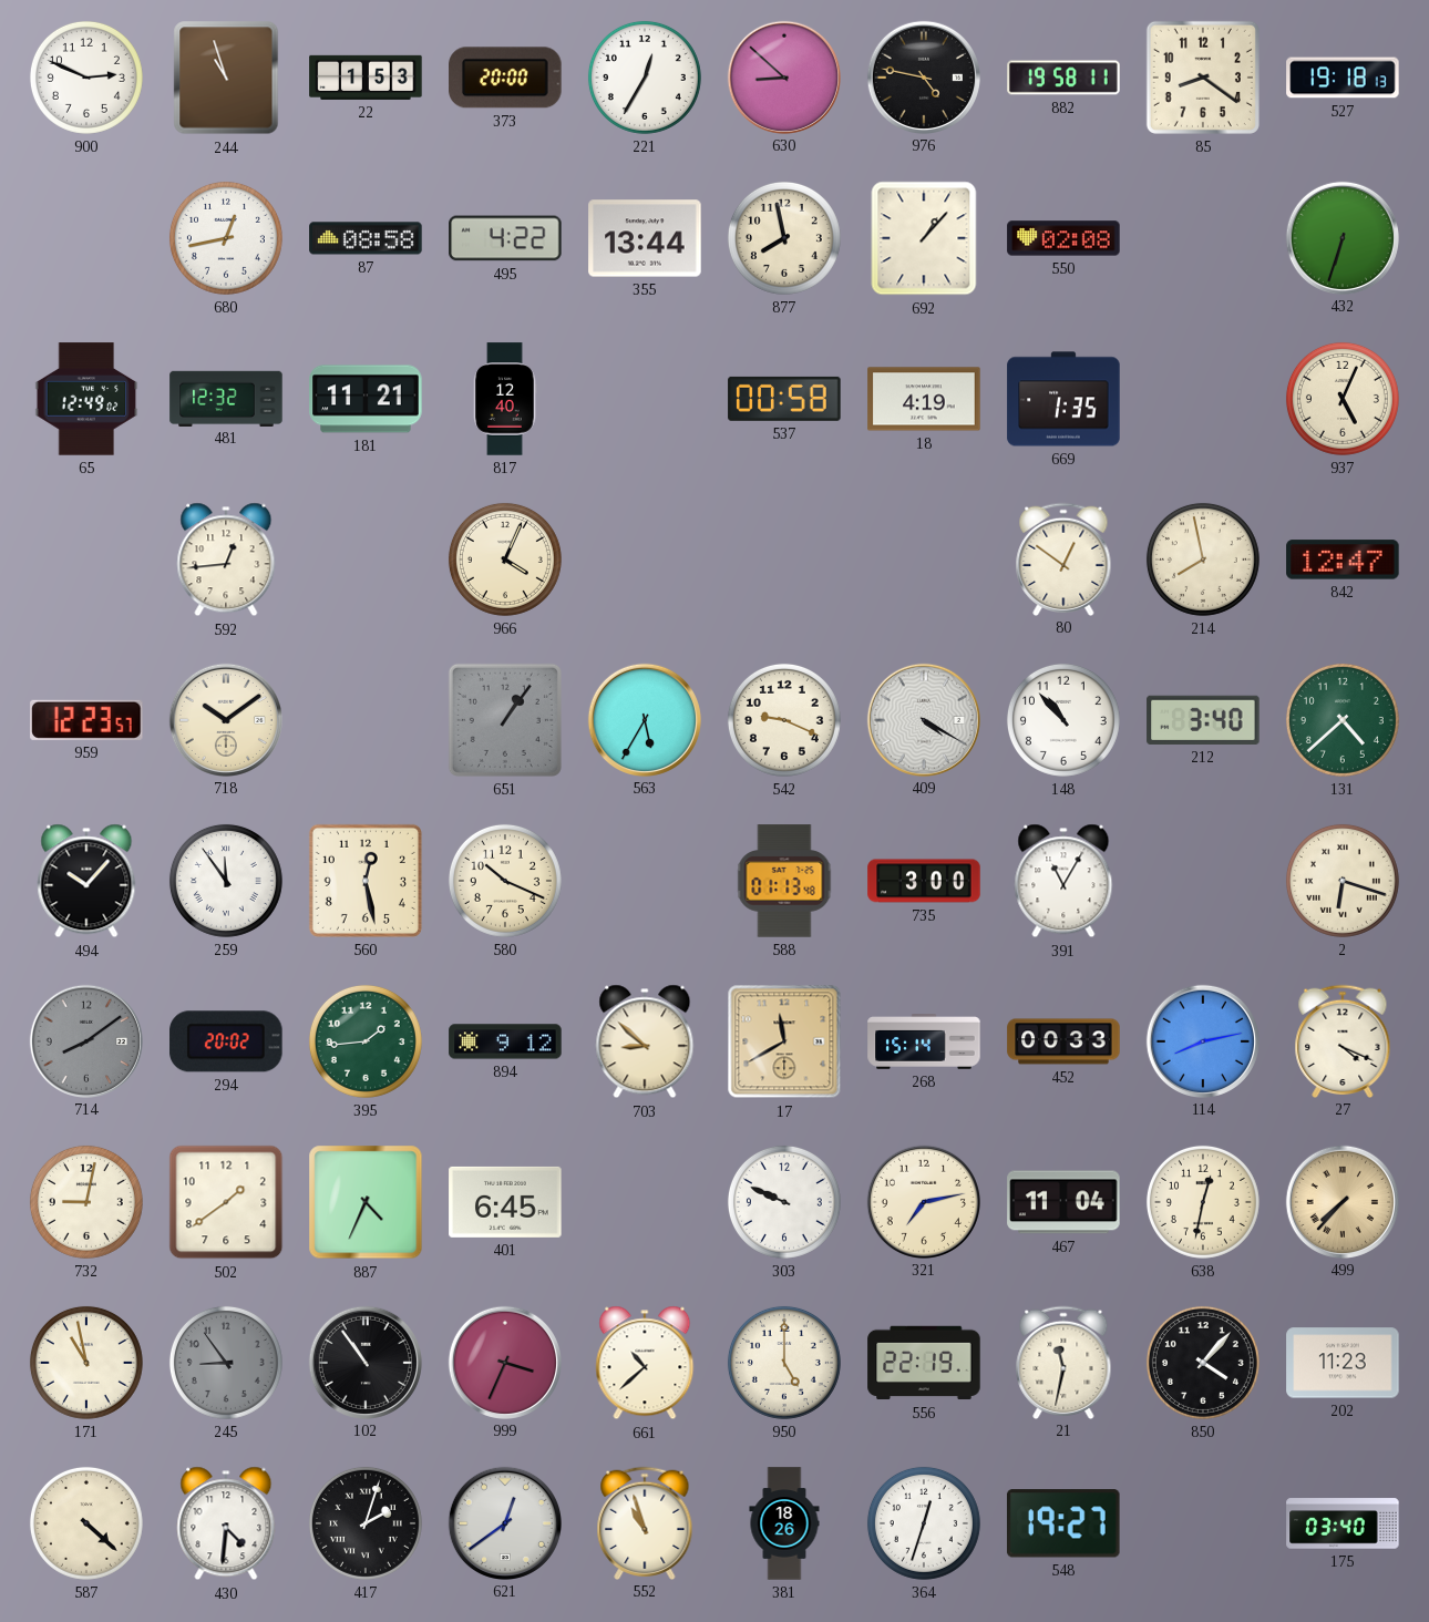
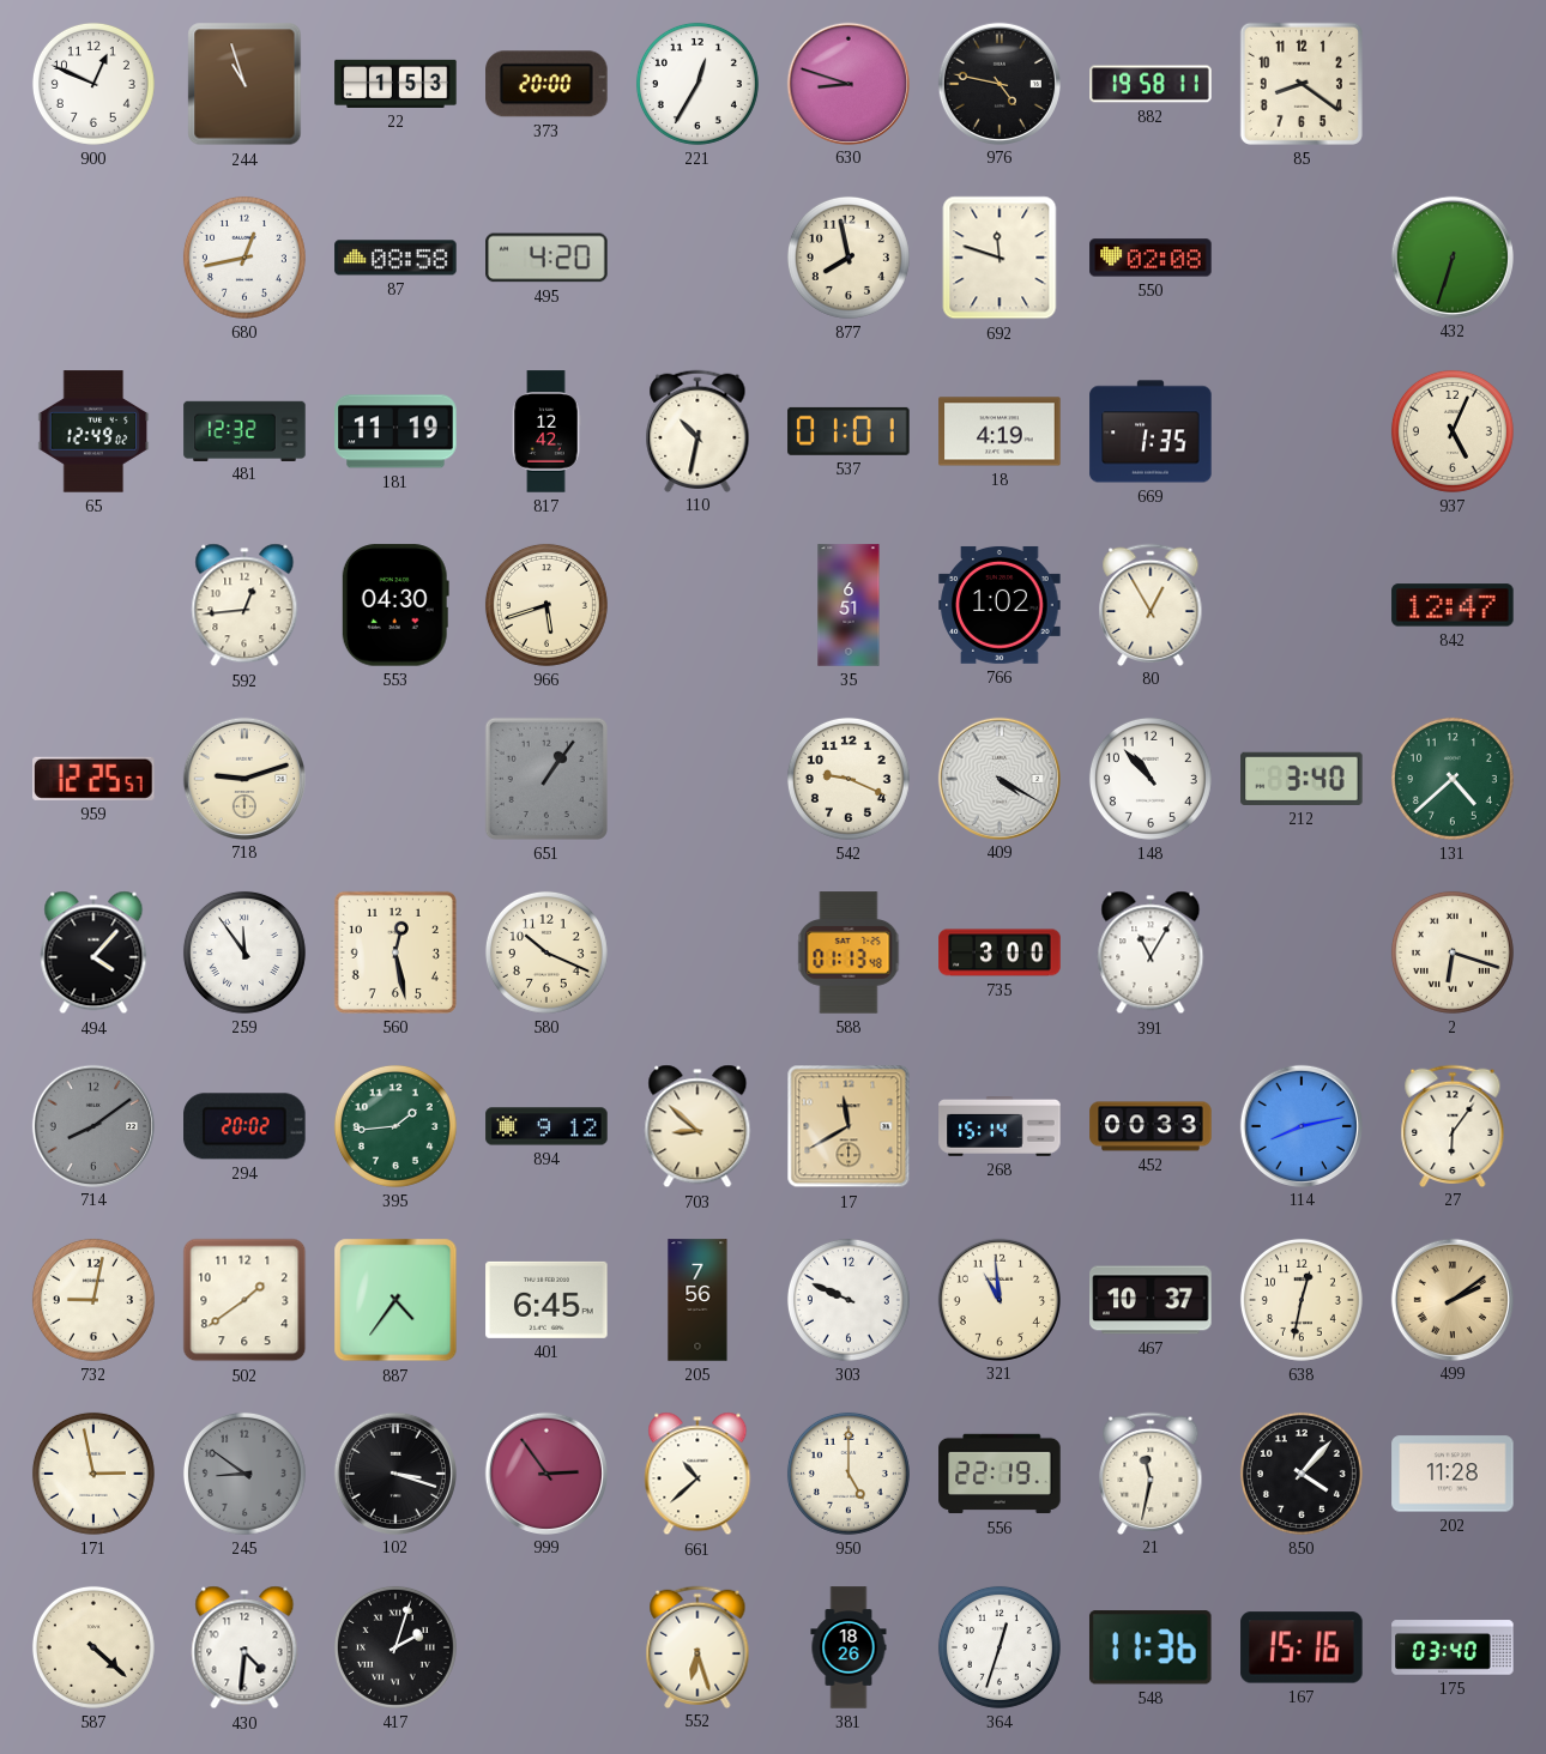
900: 2:49 -> 12:49 (93, 84)
630: 8:52 -> 8:48 (847, 83)
527: 19:18 -> none (1343, 78)
495: 4:22 -> 4:20 (546, 258)
355: 13:44 -> none (645, 238)
692: 1:07 -> 11:48 (1000, 258)
181: 11:21 -> 11:19 (395, 431)
817: 12:40 -> 12:42 (546, 431)
110: none -> 10:32 (697, 430)
537: 00:58 -> 01:01 (849, 431)
553: none -> 04:30 (395, 605)
966: 4:04 -> 5:42 (546, 605)
35: none -> 6:51 (849, 605)
766: none -> 1:02 (1000, 605)
80: 12:51 -> 12:55 (1151, 604)
214: 7:58 -> none (1203, 560)
959: 12:23 -> 12:25 (93, 779)
718: 10:09 -> 9:12 (243, 778)
563: 5:35 -> none (644, 719)
494: 10:07 -> 4:07 (93, 952)
27: 4:19 -> 6:06 (1453, 1125)
887: 4:34 -> 4:36 (395, 1300)
205: none -> 7:56 (697, 1300)
321: 7:13 -> 10:59 (998, 1299)
467: 11:04 -> 10:37 (1151, 1300)
499: 7:37 -> 2:09 (1451, 1299)
171: 10:58 -> 2:58 (93, 1474)
245: 8:54 -> 8:51 (244, 1474)
102: 10:54 -> 3:18 (394, 1472)
999: 3:34 -> 2:54 (545, 1472)
202: 11:23 -> 11:28 (1453, 1474)
621: 12:39 -> none (504, 1522)
552: 10:57 -> 6:27 (697, 1646)
548: 19:27 -> 11:36 (1151, 1647)
167: none -> 15:16 (1302, 1647)
